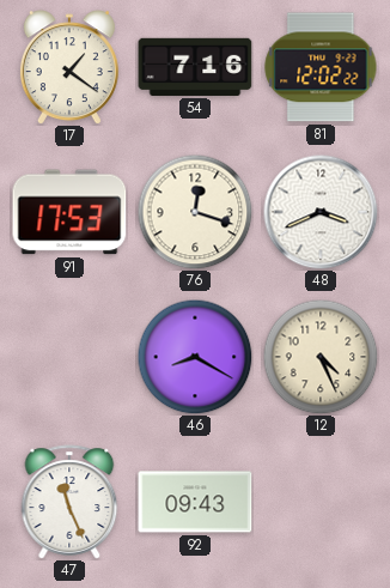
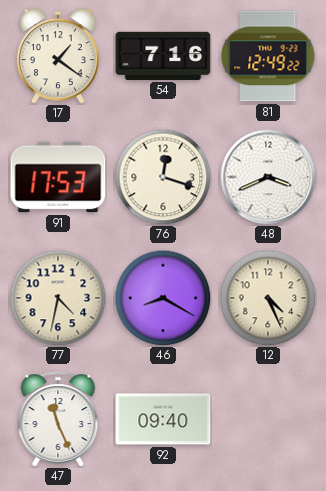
81: 12:02 -> 12:49 (268, 56)
77: none -> 4:32 (58, 298)
92: 09:43 -> 09:40 (163, 419)
